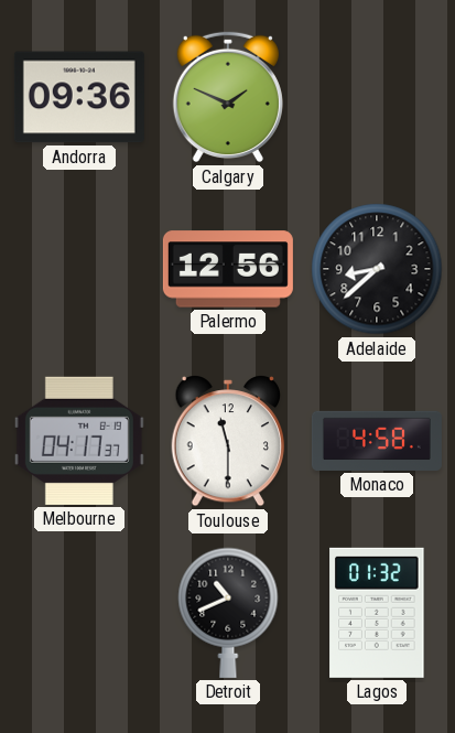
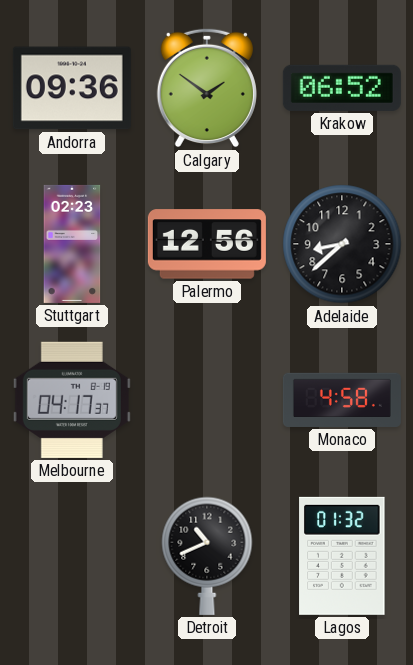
Calgary: 1:49 -> 1:51 (207, 88)
Krakow: none -> 06:52 (342, 88)
Stuttgart: none -> 02:23 (72, 244)
Toulouse: 11:30 -> none (228, 442)
